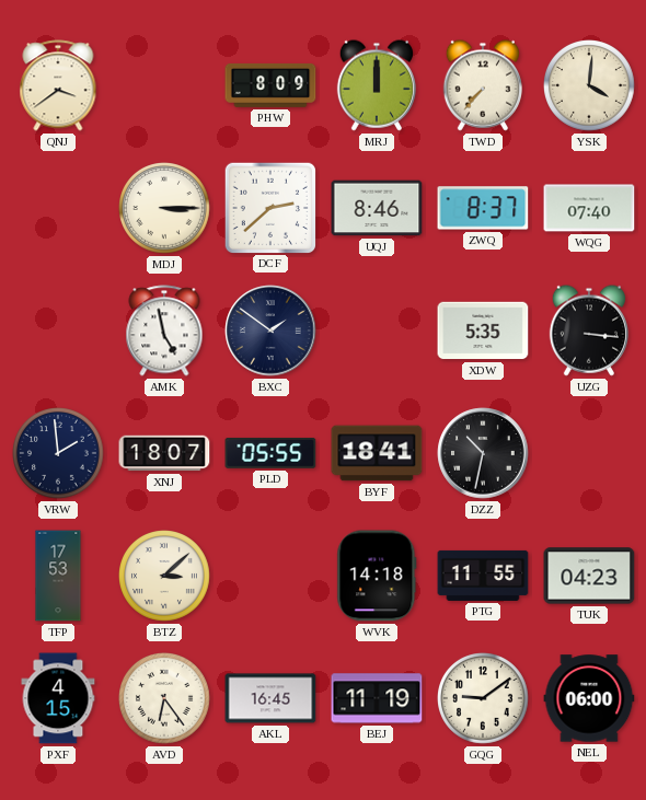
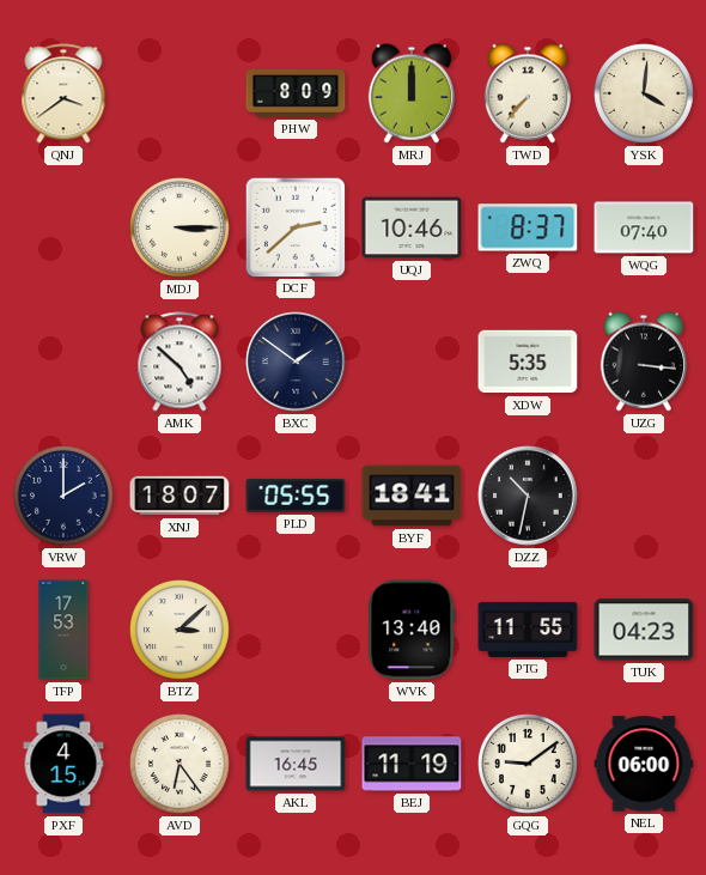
UQJ: 8:46 -> 10:46 (412, 227)
AMK: 4:58 -> 4:52 (179, 361)
VRW: 1:59 -> 2:00 (65, 497)
WVK: 14:18 -> 13:40 (412, 630)
